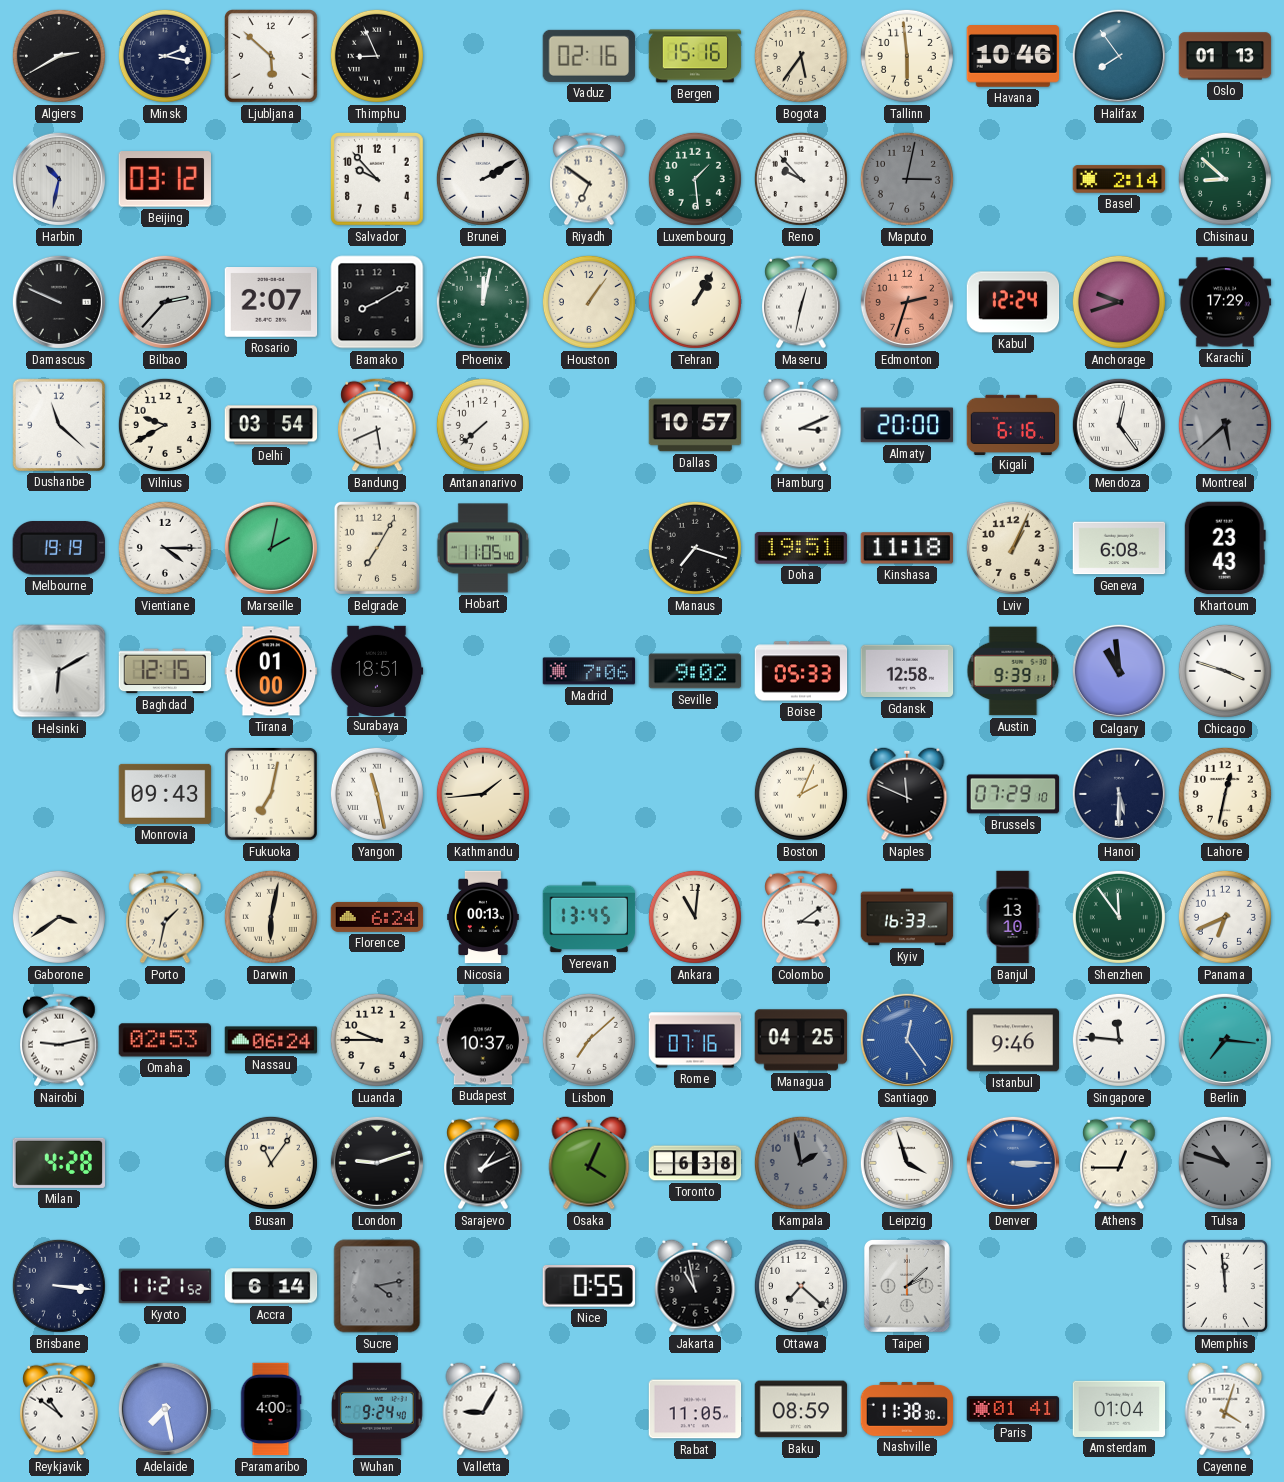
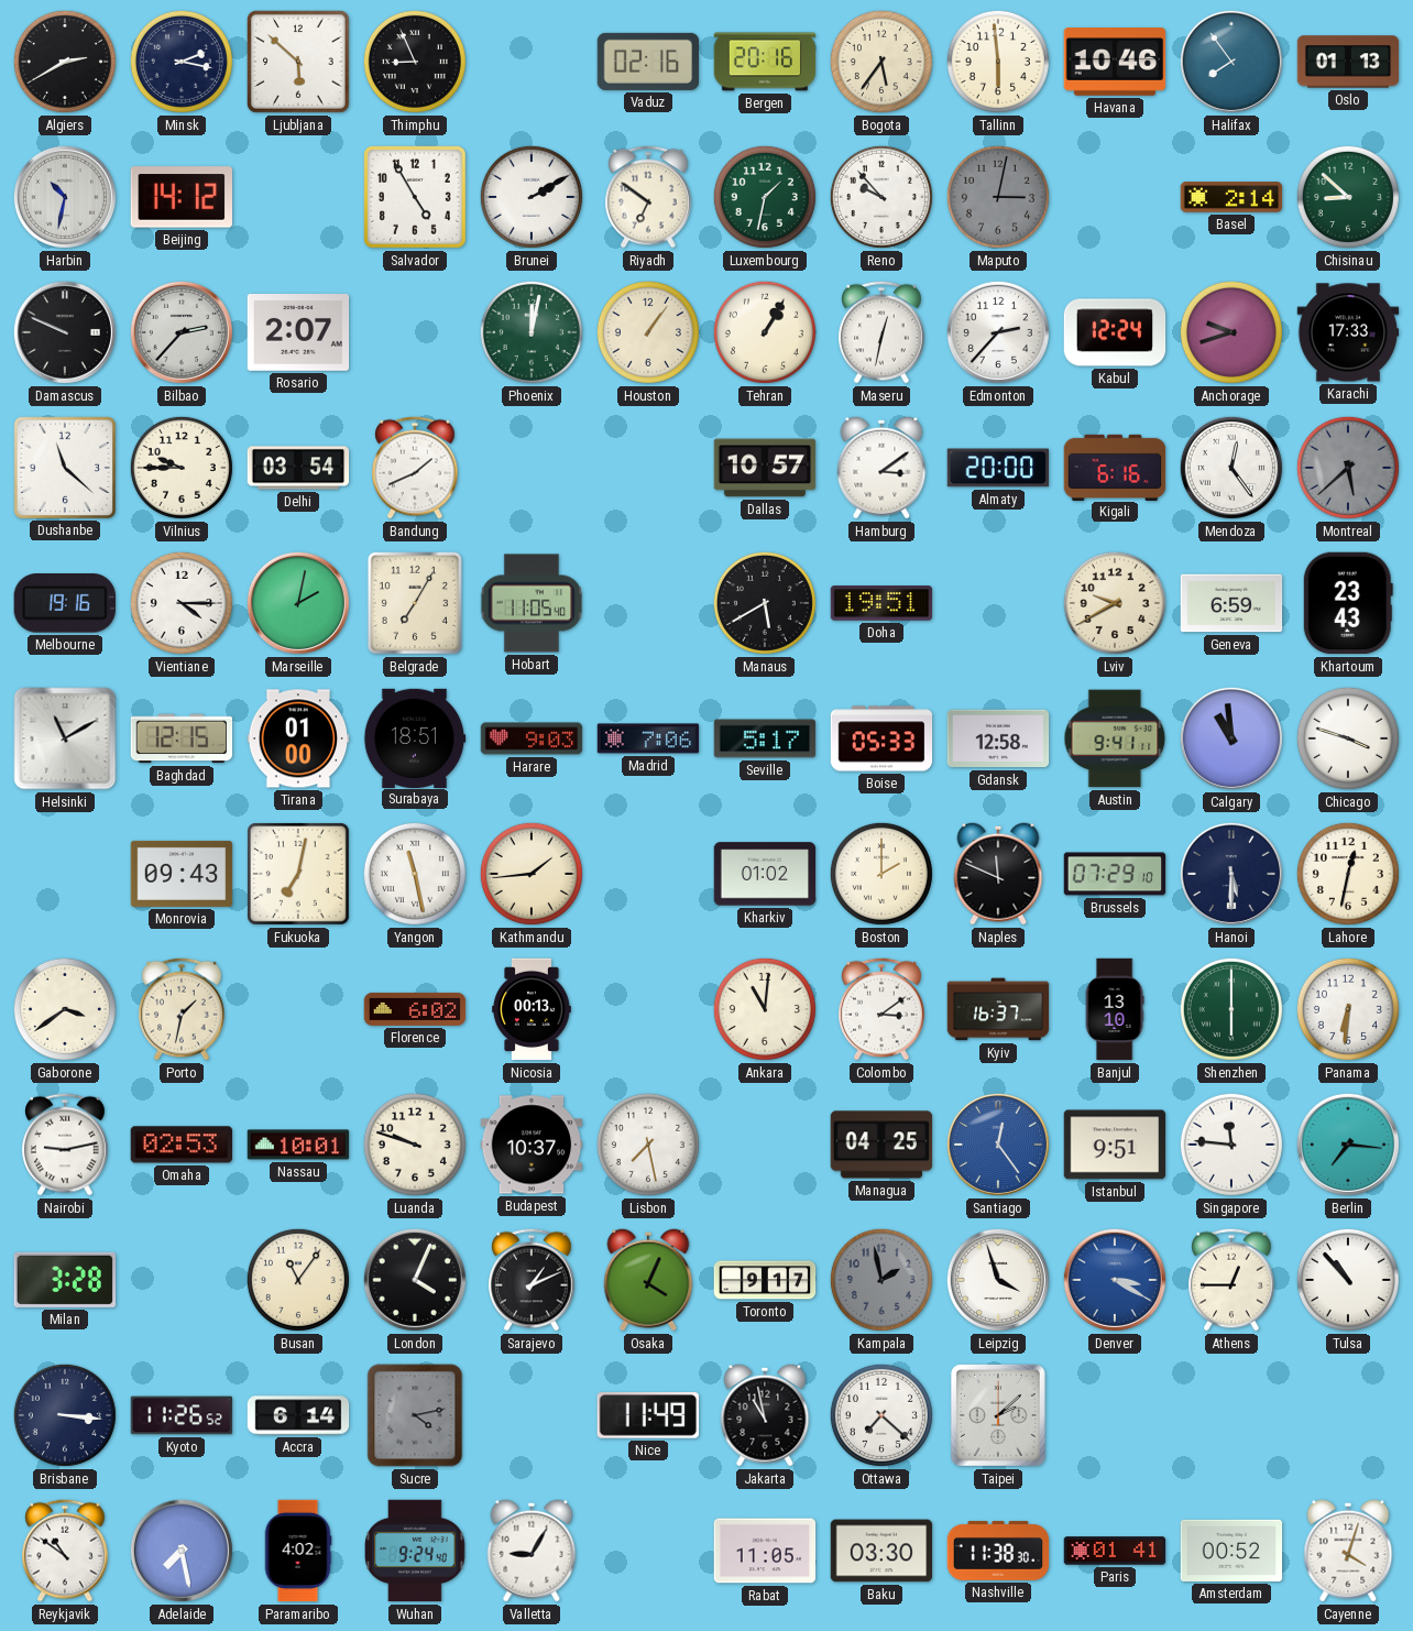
Bergen: 15:16 -> 20:16 (765, 62)
Beijing: 03:12 -> 14:12 (180, 197)
Salvador: 9:53 -> 4:55 (416, 198)
Luxembourg: 1:29 -> 1:32 (765, 197)
Bamako: 8:10 -> none (377, 302)
Edmonton: 2:33 -> 2:37 (998, 332)
Edmonton dial: salmon -> white (998, 332)
Karachi: 17:29 -> 17:33 (1348, 332)
Vilnius: 9:40 -> 9:45 (182, 468)
Bandung: 5:41 -> 1:41 (415, 468)
Antananarivo: 7:38 -> none (483, 425)
Hamburg: 3:11 -> 3:09 (881, 468)
Melbourne: 19:19 -> 19:16 (65, 603)
Manaus: 7:18 -> 5:40 (765, 603)
Kinshasa: 11:18 -> none (906, 548)
Lviv: 1:04 -> 9:40 (1115, 603)
Geneva: 6:08 -> 6:59 (1231, 603)
Helsinki: 6:10 -> 11:10 (65, 738)
Harare: none -> 9:03 (532, 738)
Seville: 9:02 -> 5:17 (765, 738)
Austin: 9:39 -> 9:41 (1115, 738)
Kharkiv: none -> 01:02 (765, 874)
Boston: 2:04 -> 2:00 (881, 874)
Darwin: 6:02 -> none (271, 917)
Florence: 6:24 -> 6:02 (415, 1009)
Yerevan: 13:45 -> none (589, 917)
Kyiv: 16:33 -> 16:37 (998, 1009)
Shenzhen: 11:54 -> 6:00 (1231, 1009)
Panama: 6:41 -> 6:31 (1348, 1009)
Nassau: 06:24 -> 10:01 (298, 1145)
Luanda: 9:45 -> 9:48 (415, 1145)
Lisbon: 7:08 -> 7:28 (648, 1145)
Rome: 07:16 -> none (695, 1040)
Istanbul: 9:46 -> 9:51 (1115, 1145)
Milan: 4:28 -> 3:28 (65, 1280)
London: 9:12 -> 4:04 (415, 1280)
Toronto: 6:38 -> 9:17 (765, 1280)
Denver: 3:15 -> 3:20 (1115, 1280)
Tulsa: 10:48 -> 10:53 (1348, 1280)
Tulsa dial: grey -> white (1348, 1280)
Kyoto: 11:21 -> 11:26 (182, 1415)
Nice: 0:55 -> 11:49 (647, 1415)
Memphis: 11:59 -> none (1225, 1286)
Paramaribo: 4:00 -> 4:02 (298, 1551)
Baku: 08:59 -> 03:30 (881, 1551)
Amsterdam: 01:04 -> 00:52 (1231, 1551)
